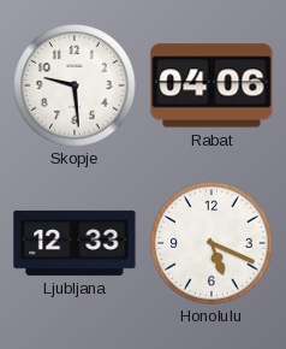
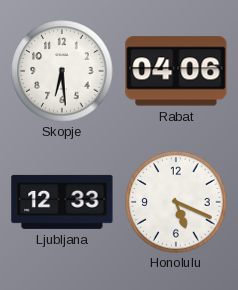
Skopje: 9:29 -> 6:29 (62, 71)
